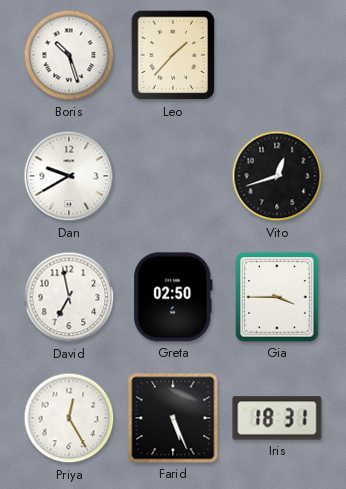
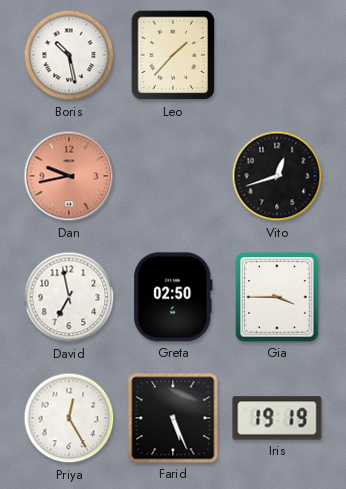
Boris: 10:27 -> 10:28 (69, 55)
Dan: 9:40 -> 9:43 (69, 176)
Dan dial: white -> salmon (69, 176)
Iris: 18:31 -> 19:19 (277, 418)
